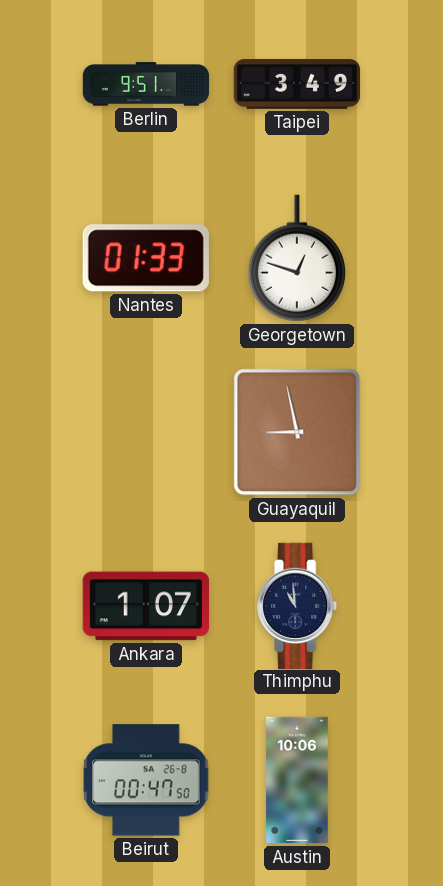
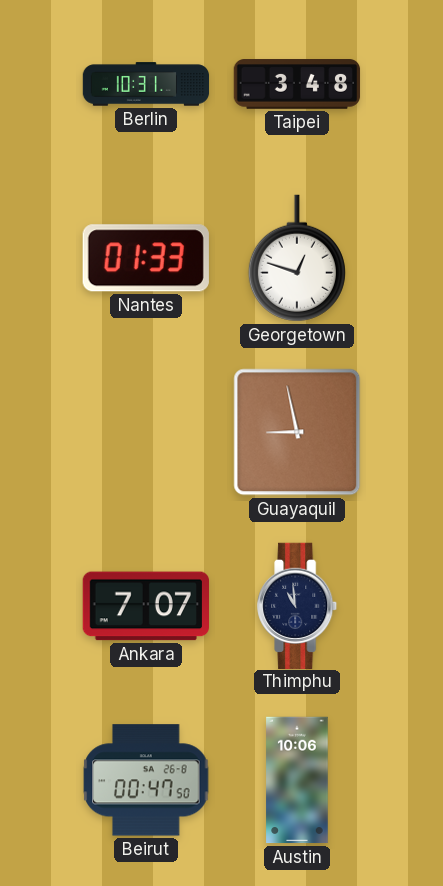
Berlin: 9:51 -> 10:31 (146, 84)
Taipei: 3:49 -> 3:48 (297, 84)
Ankara: 1:07 -> 7:07 (145, 606)
